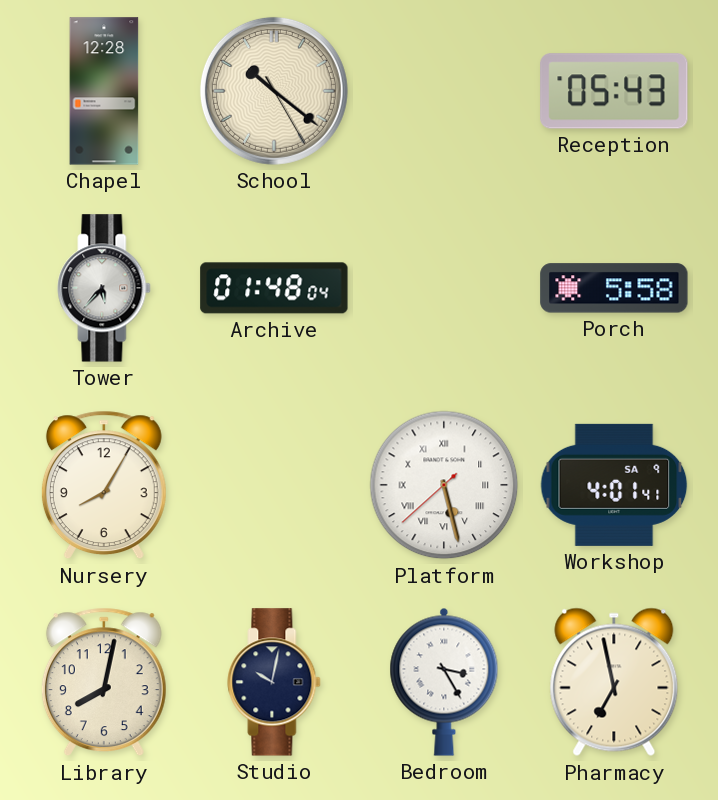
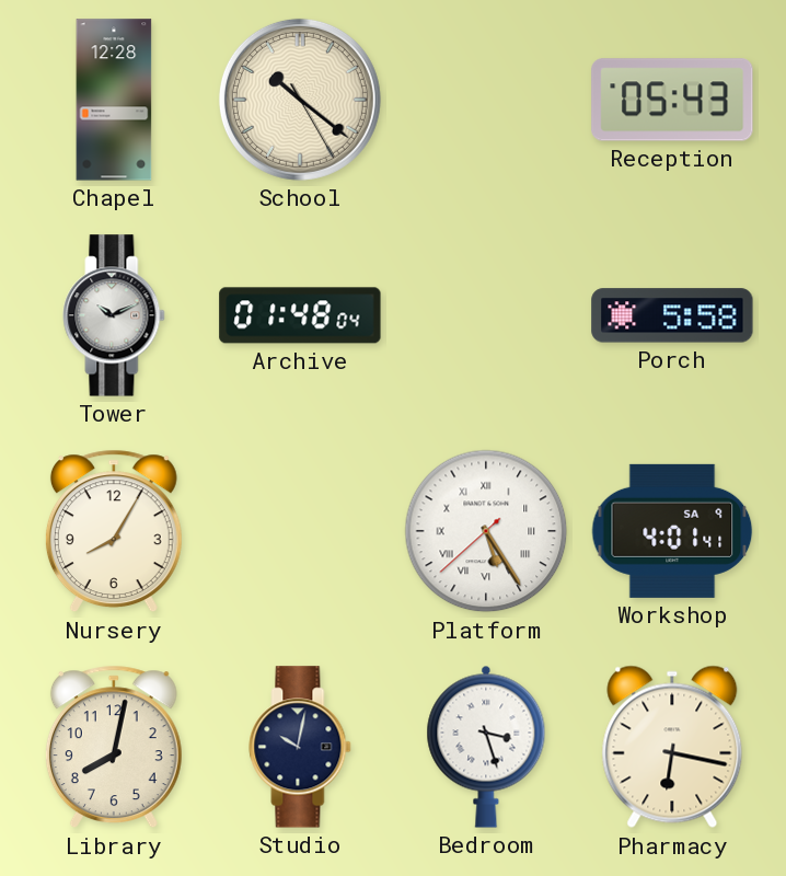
Tower: 5:37 -> 10:11 (114, 315)
Platform: 5:27 -> 5:24 (486, 531)
Bedroom: 3:25 -> 3:27 (486, 747)
Pharmacy: 6:58 -> 6:17 (672, 747)
